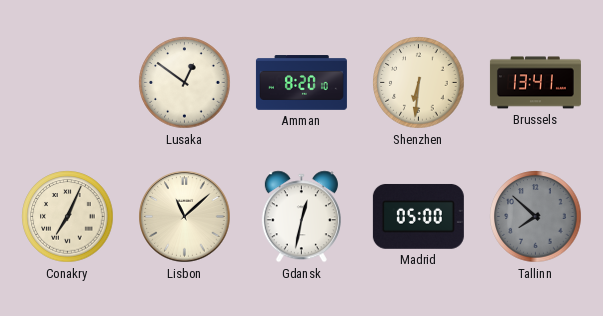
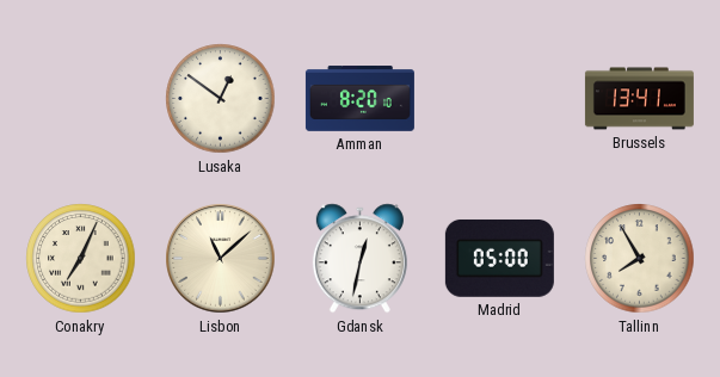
Shenzhen: 6:31 -> none (419, 83)
Tallinn: 7:52 -> 7:55 (640, 259)
Tallinn dial: grey -> cream (640, 259)
